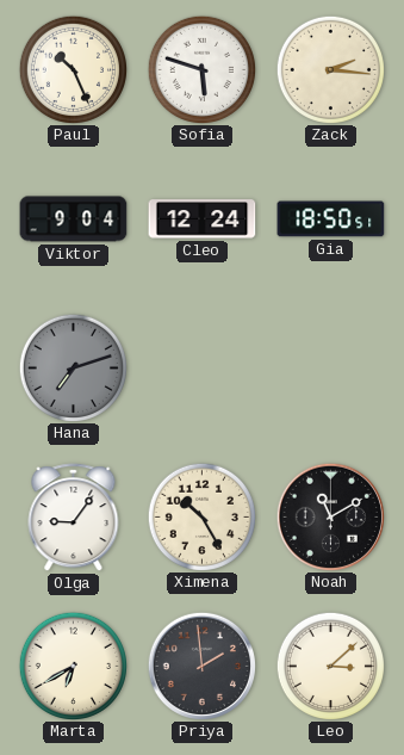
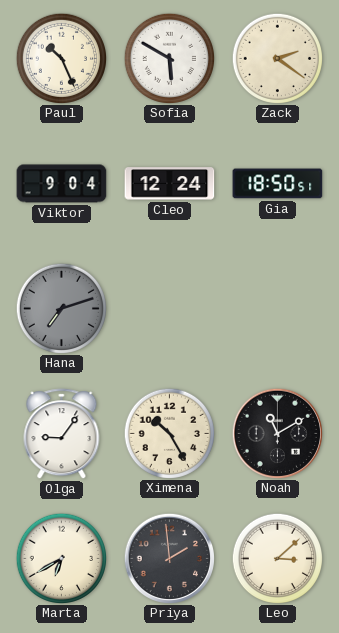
Sofia: 5:48 -> 5:50 (169, 58)
Zack: 2:16 -> 2:21 (277, 58)
